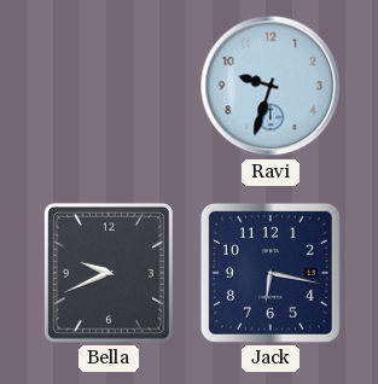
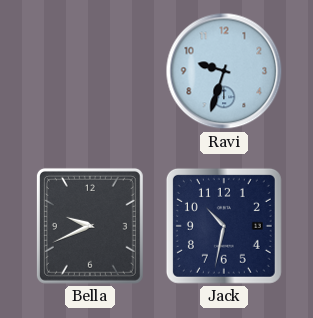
Jack: 6:17 -> 10:32 (224, 226)
